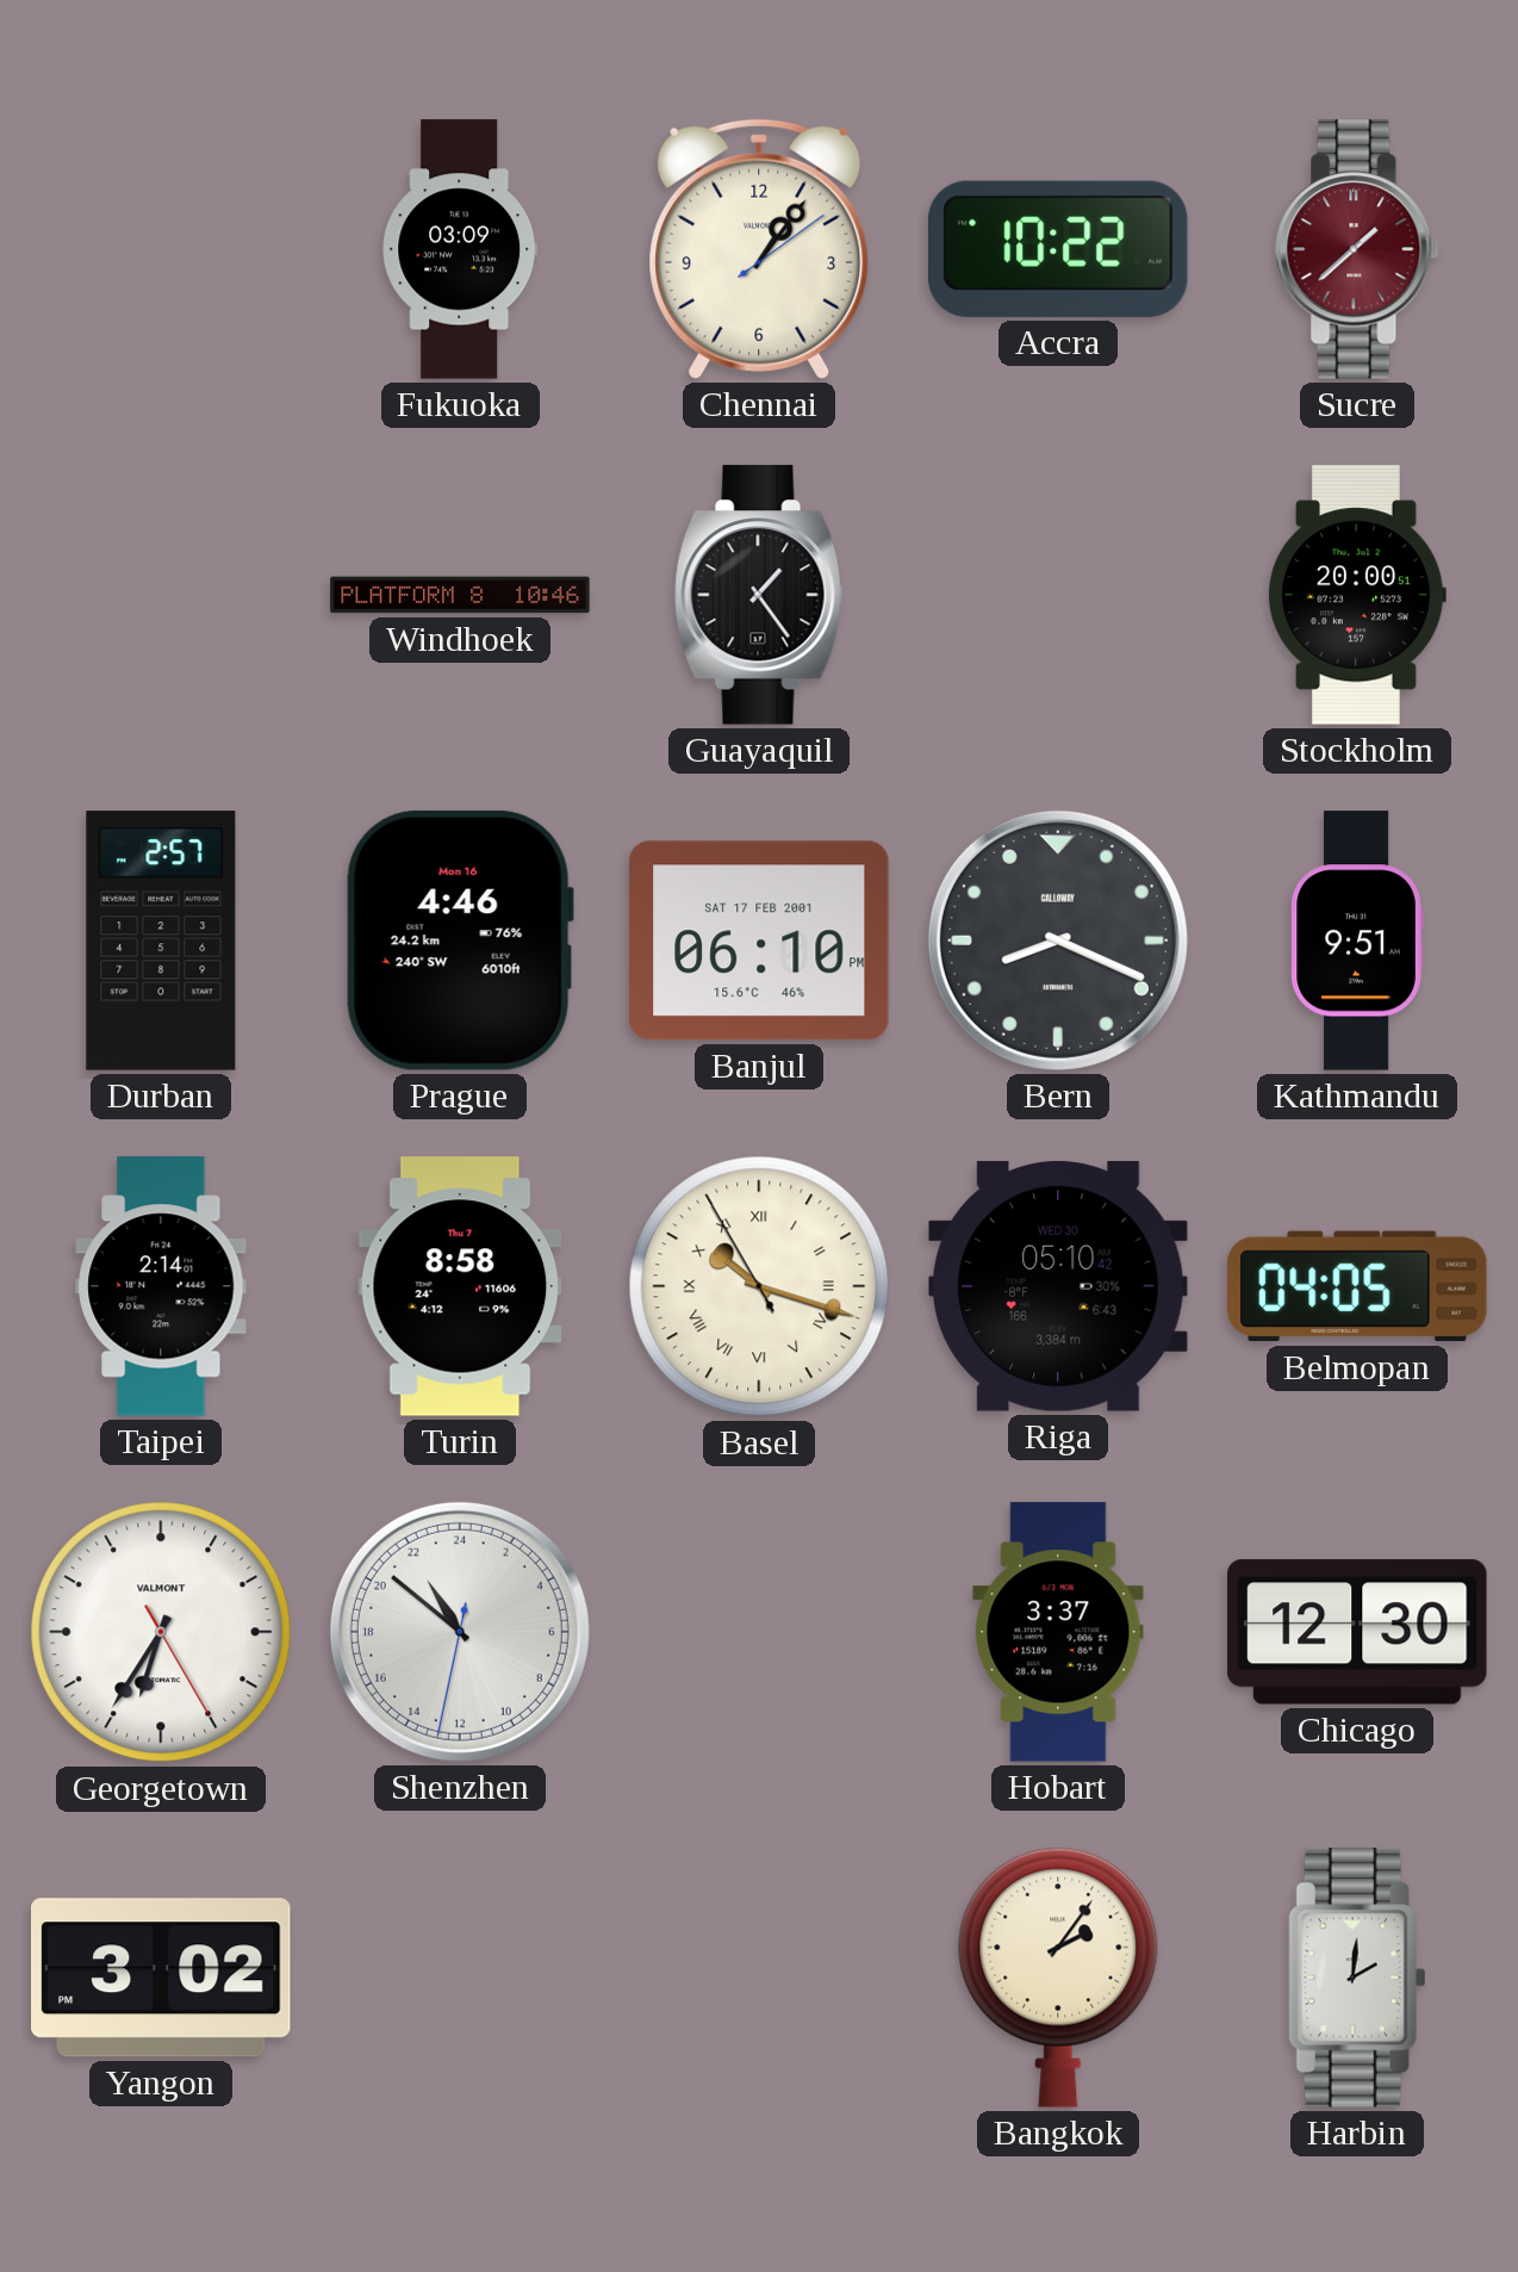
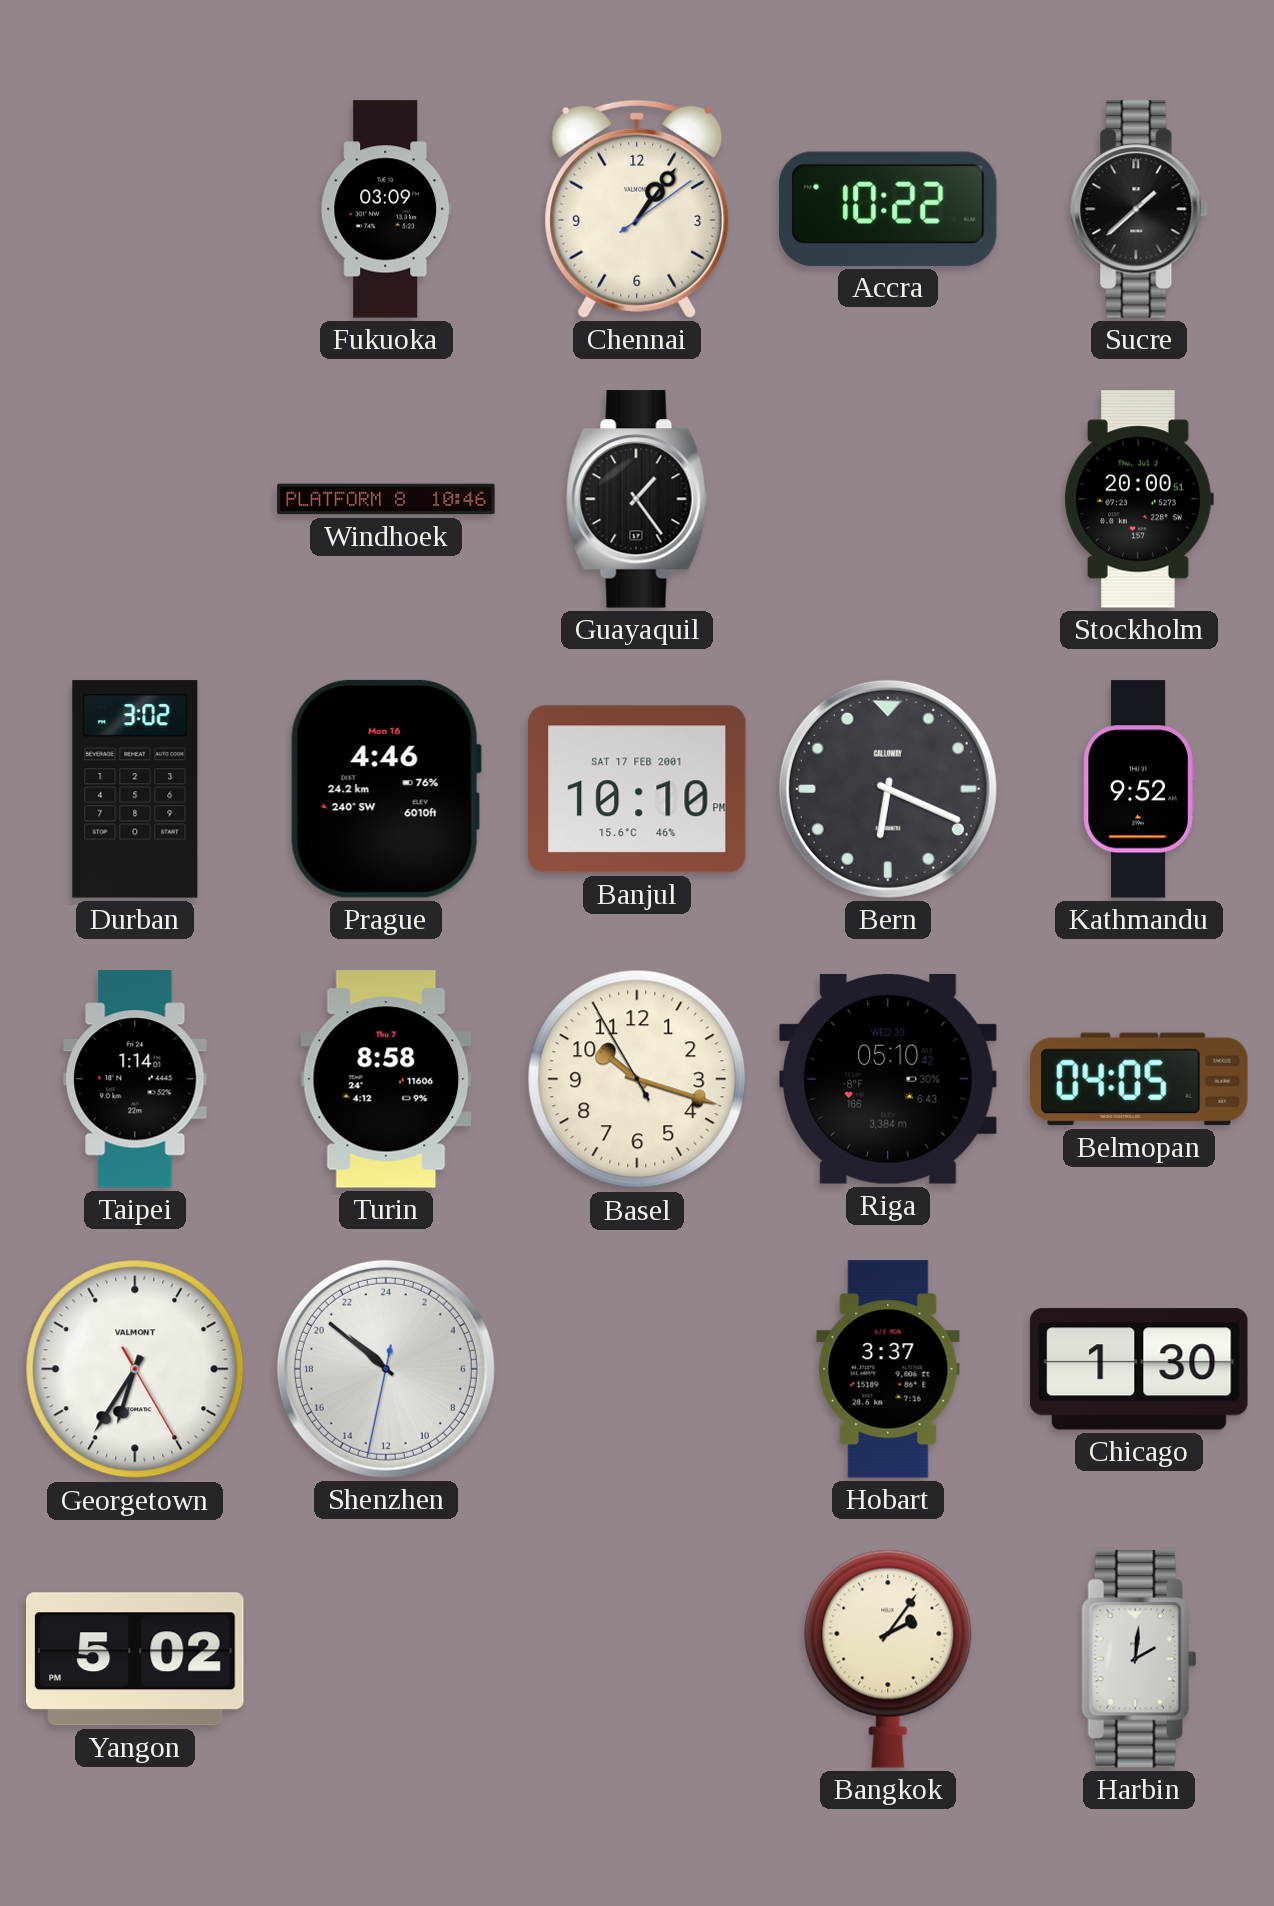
Sucre dial: burgundy -> black (1139, 209)
Durban: 2:57 -> 3:02 (135, 789)
Banjul: 06:10 -> 10:10 (637, 789)
Bern: 8:19 -> 6:19 (888, 789)
Kathmandu: 9:51 -> 9:52 (1139, 789)
Taipei: 2:14 -> 1:14 (135, 1079)
Basel numerals: Roman -> Arabic (637, 1079)
Shenzhen: 21:51 -> 20:51 (386, 1369)
Chicago: 12:30 -> 1:30 (1139, 1369)
Yangon: 3:02 -> 5:02 (135, 1659)
